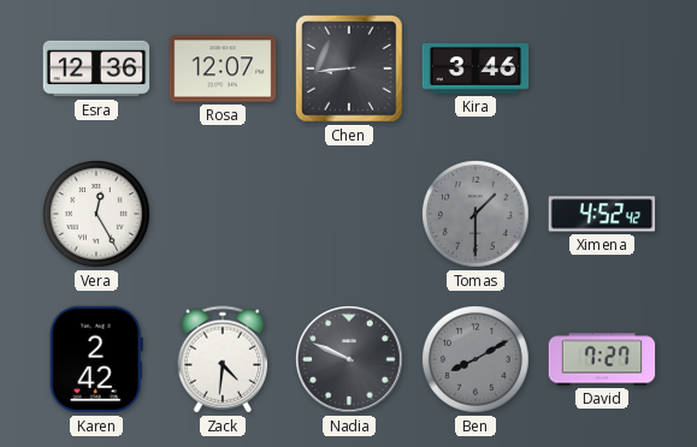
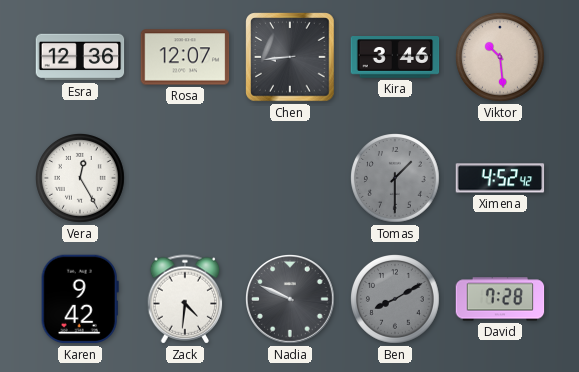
Viktor: none -> 10:29 (501, 58)
Karen: 2:42 -> 9:42 (80, 299)
David: 7:27 -> 7:28 (500, 299)
